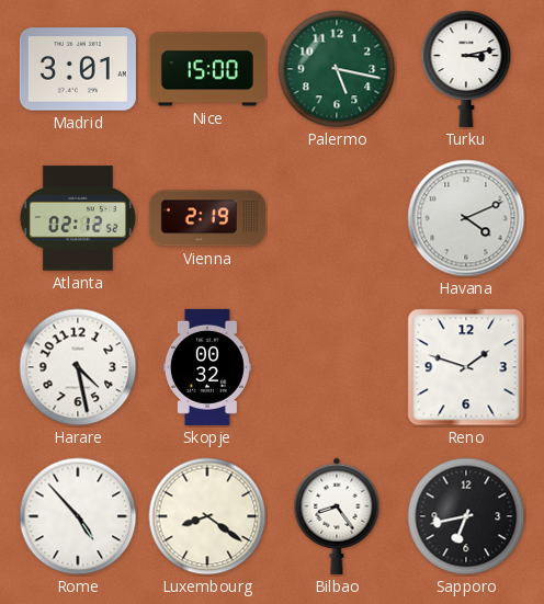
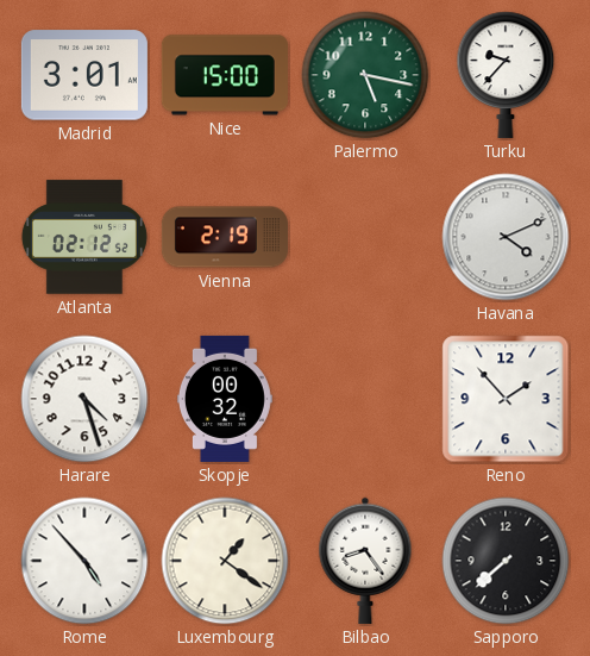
Turku: 3:13 -> 9:37 (506, 75)
Harare: 4:28 -> 4:27 (84, 399)
Reno: 1:48 -> 1:53 (506, 399)
Luxembourg: 8:21 -> 1:21 (225, 561)
Sapporo: 6:43 -> 7:38 (506, 561)
